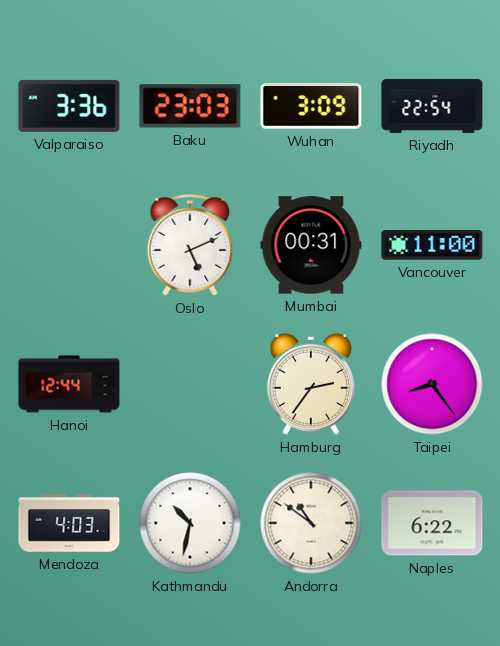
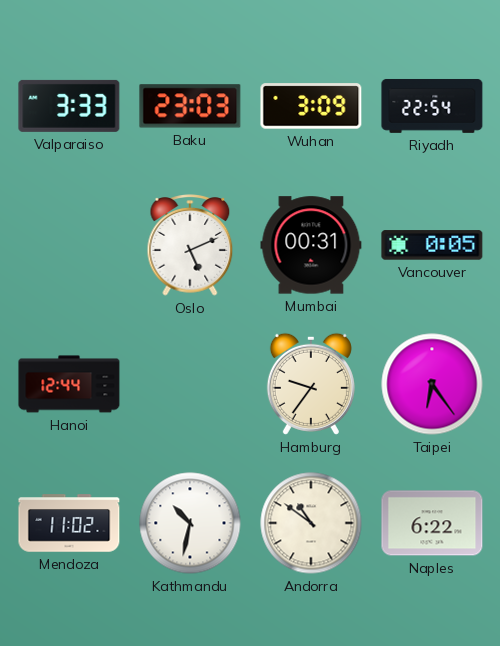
Valparaiso: 3:36 -> 3:33 (69, 106)
Vancouver: 11:00 -> 0:05 (432, 245)
Hamburg: 2:36 -> 9:36 (311, 384)
Taipei: 8:24 -> 6:24 (432, 384)
Mendoza: 4:03 -> 11:02 (69, 523)
